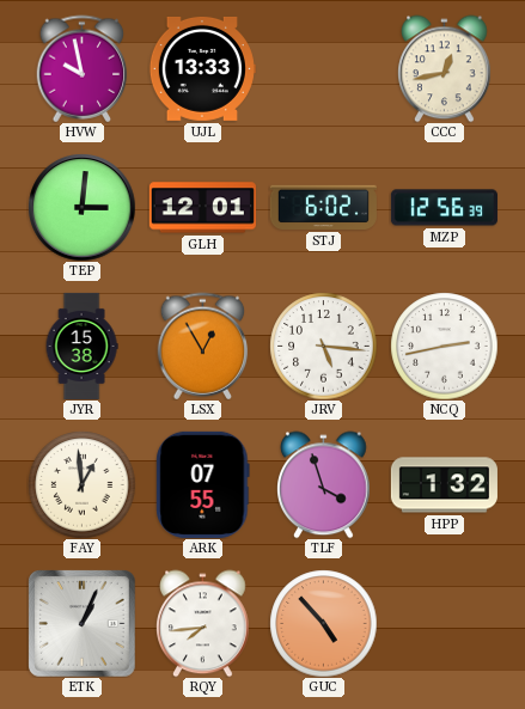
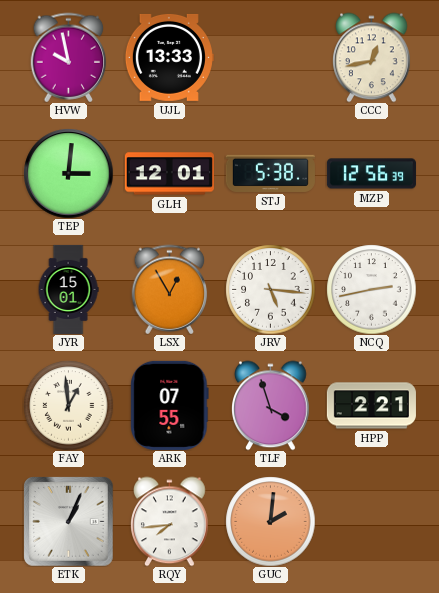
STJ: 6:02 -> 5:38 (270, 173)
JYR: 15:38 -> 15:01 (68, 289)
HPP: 1:32 -> 2:21 (371, 406)
GUC: 4:53 -> 2:01 (270, 521)
